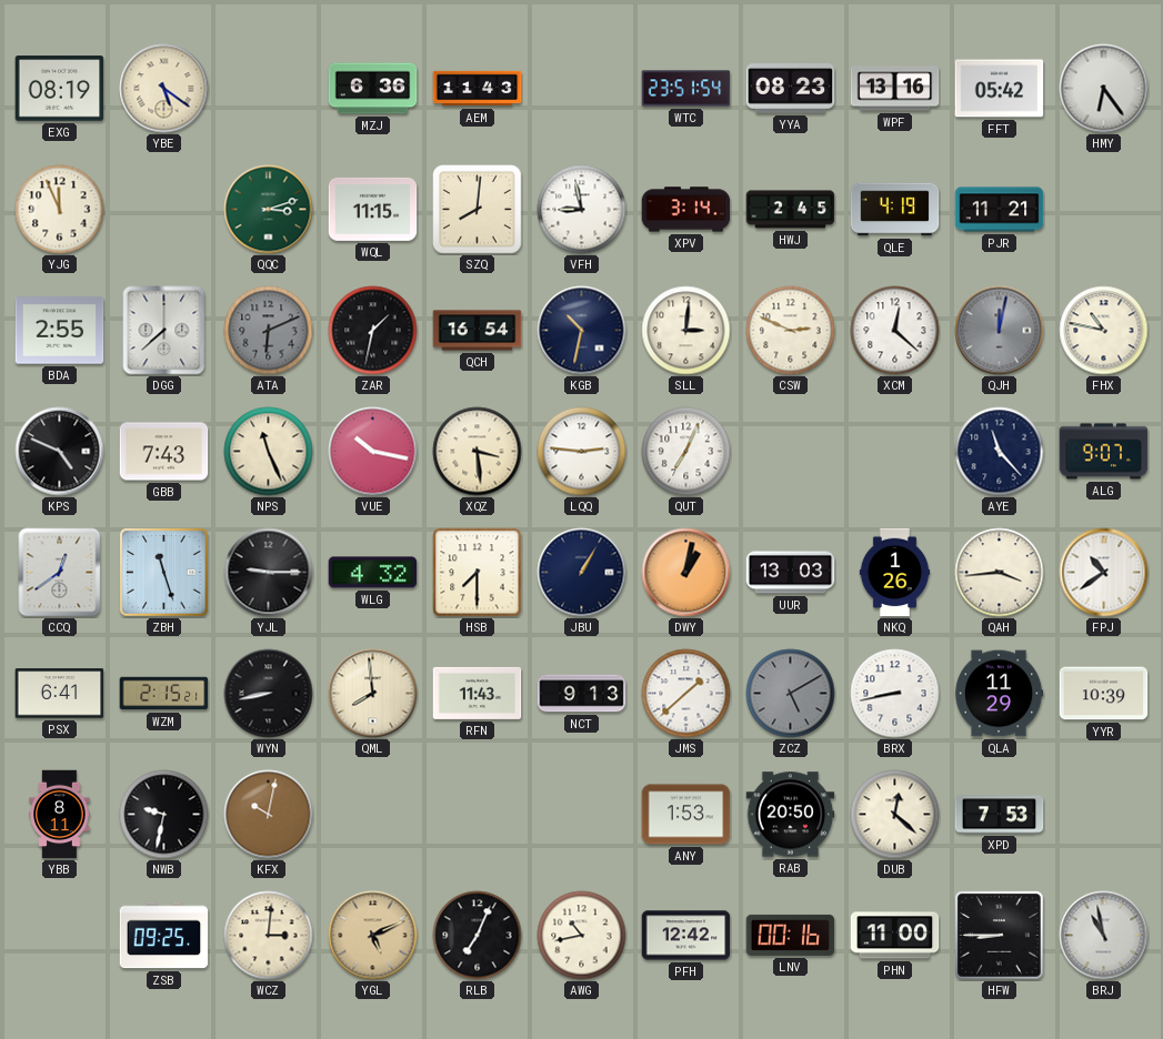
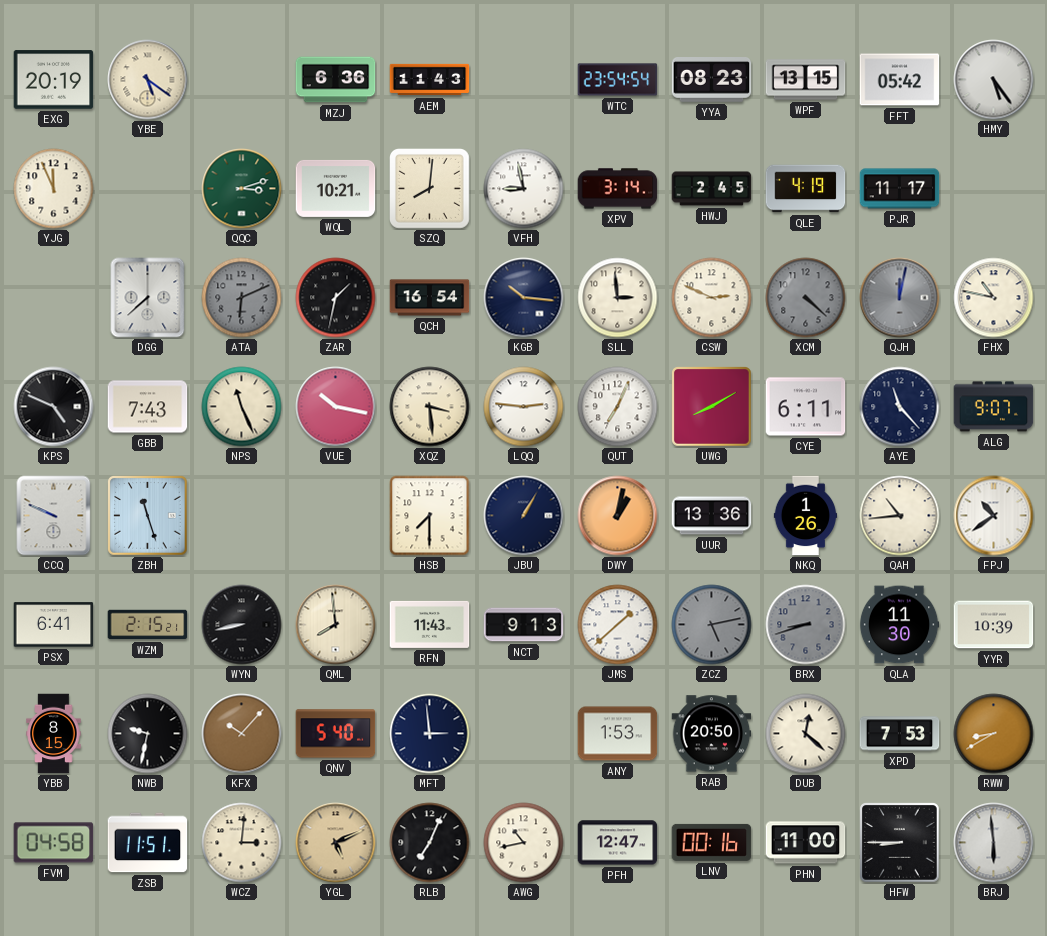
EXG: 08:19 -> 20:19 (54, 80)
WTC: 23:51 -> 23:54 (618, 80)
WPF: 13:16 -> 13:15 (806, 80)
HMY: 6:24 -> 5:24 (994, 80)
WQL: 11:15 -> 10:21 (336, 188)
PJR: 11:21 -> 11:17 (900, 189)
BDA: 2:55 -> none (60, 331)
KGB: 10:32 -> 10:16 (524, 298)
SLL: 3:01 -> 2:59 (618, 298)
XCM: 12:22 -> 4:22 (806, 298)
XCM dial: white -> grey (806, 298)
UWG: none -> 8:10 (712, 407)
CYE: none -> 6:11 (806, 407)
CCQ: 12:39 -> 9:49 (54, 516)
YJL: 9:15 -> none (269, 573)
WLG: 4:32 -> none (373, 573)
UUR: 13:03 -> 13:36 (712, 516)
QAH: 3:44 -> 10:44 (900, 516)
ZCZ: 5:10 -> 5:13 (712, 625)
BRX: 8:43 -> 8:42 (806, 625)
BRX dial: white -> grey (806, 625)
QLA: 11:29 -> 11:30 (899, 625)
YBB: 8:11 -> 8:15 (54, 734)
KFX: 10:02 -> 10:07 (242, 734)
QNV: none -> 5:40 (336, 734)
MFT: none -> 2:59 (430, 734)
RWW: none -> 8:40 (994, 734)
FVM: none -> 04:58 (54, 843)
ZSB: 09:25 -> 11:51 (148, 843)
PFH: 12:42 -> 12:47 (618, 843)
BRJ: 10:58 -> 5:59 (994, 843)
